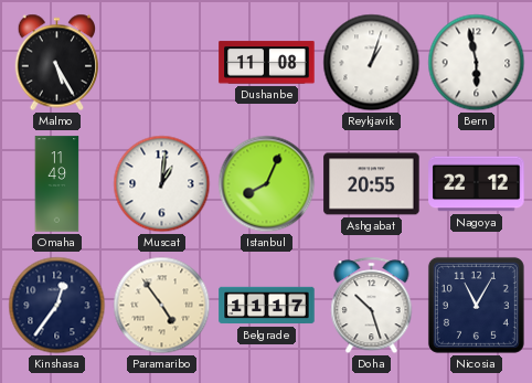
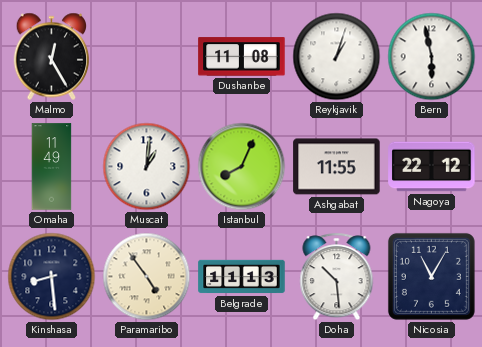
Malmo: 5:25 -> 12:25 (52, 57)
Ashgabat: 20:55 -> 11:55 (337, 167)
Kinshasa: 12:36 -> 8:29 (52, 277)
Belgrade: 11:17 -> 11:13 (242, 277)
Doha: 10:27 -> 10:29 (337, 277)
